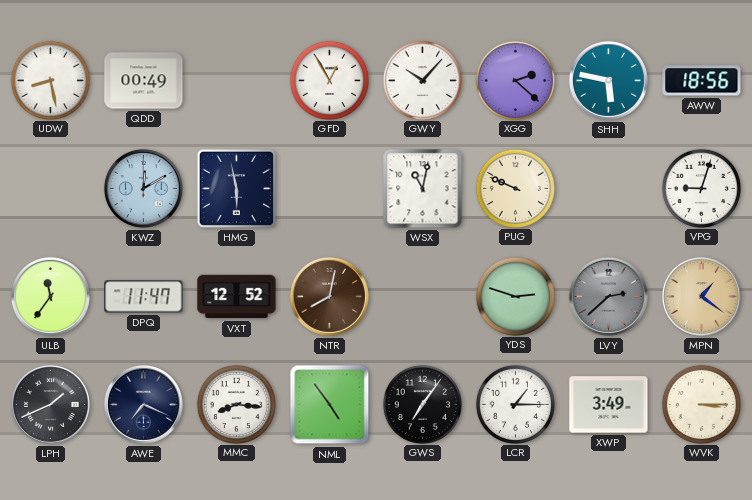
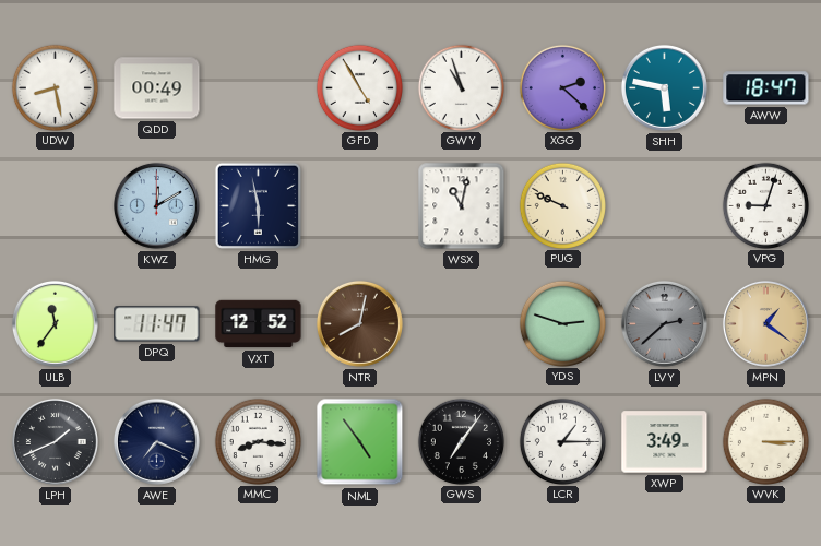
GFD: 12:55 -> 4:55 (359, 87)
GWY: 10:07 -> 10:57 (461, 87)
AWW: 18:56 -> 18:47 (766, 88)
